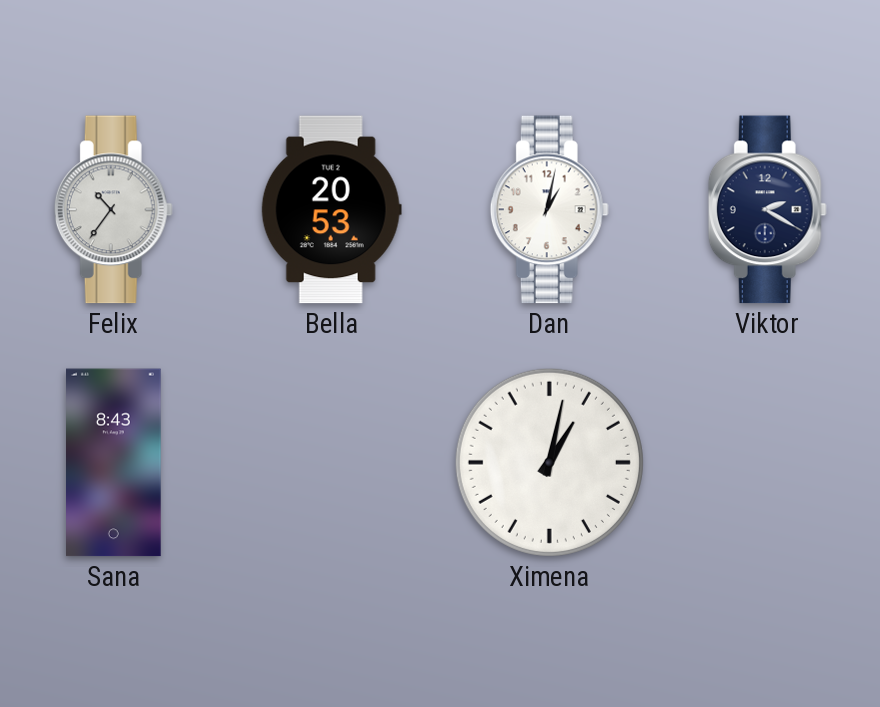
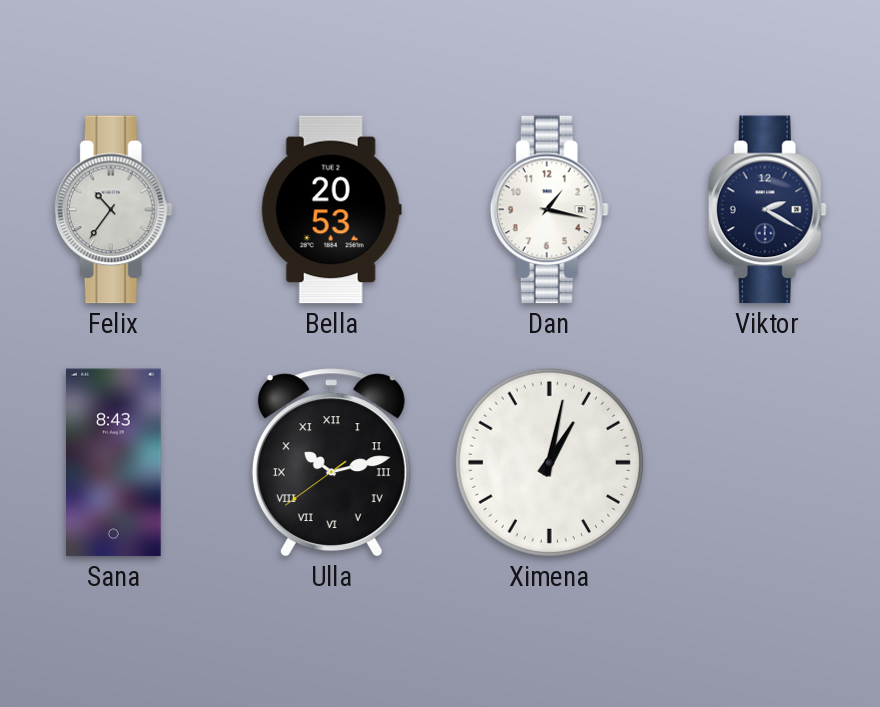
Dan: 1:02 -> 1:17 (549, 210)
Ulla: none -> 10:12 (331, 463)
